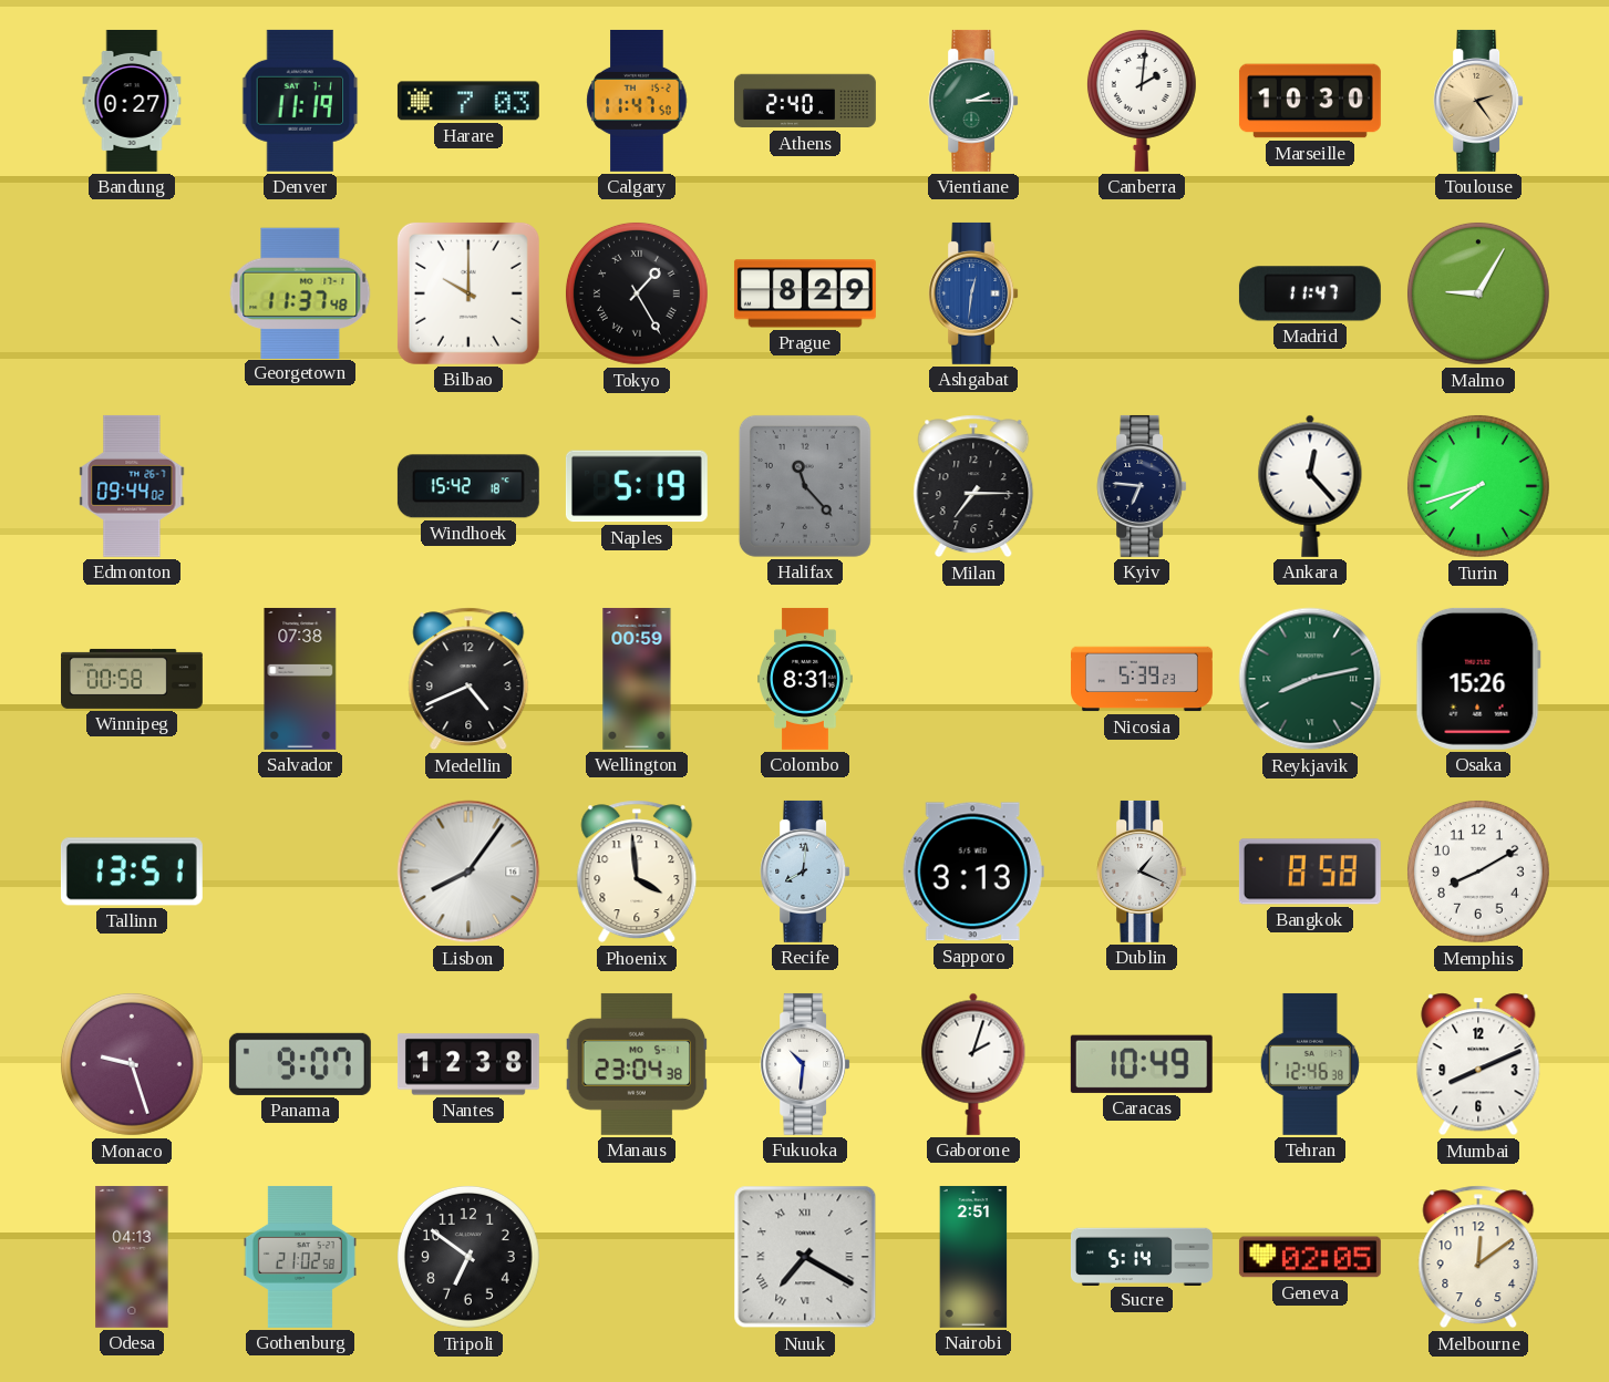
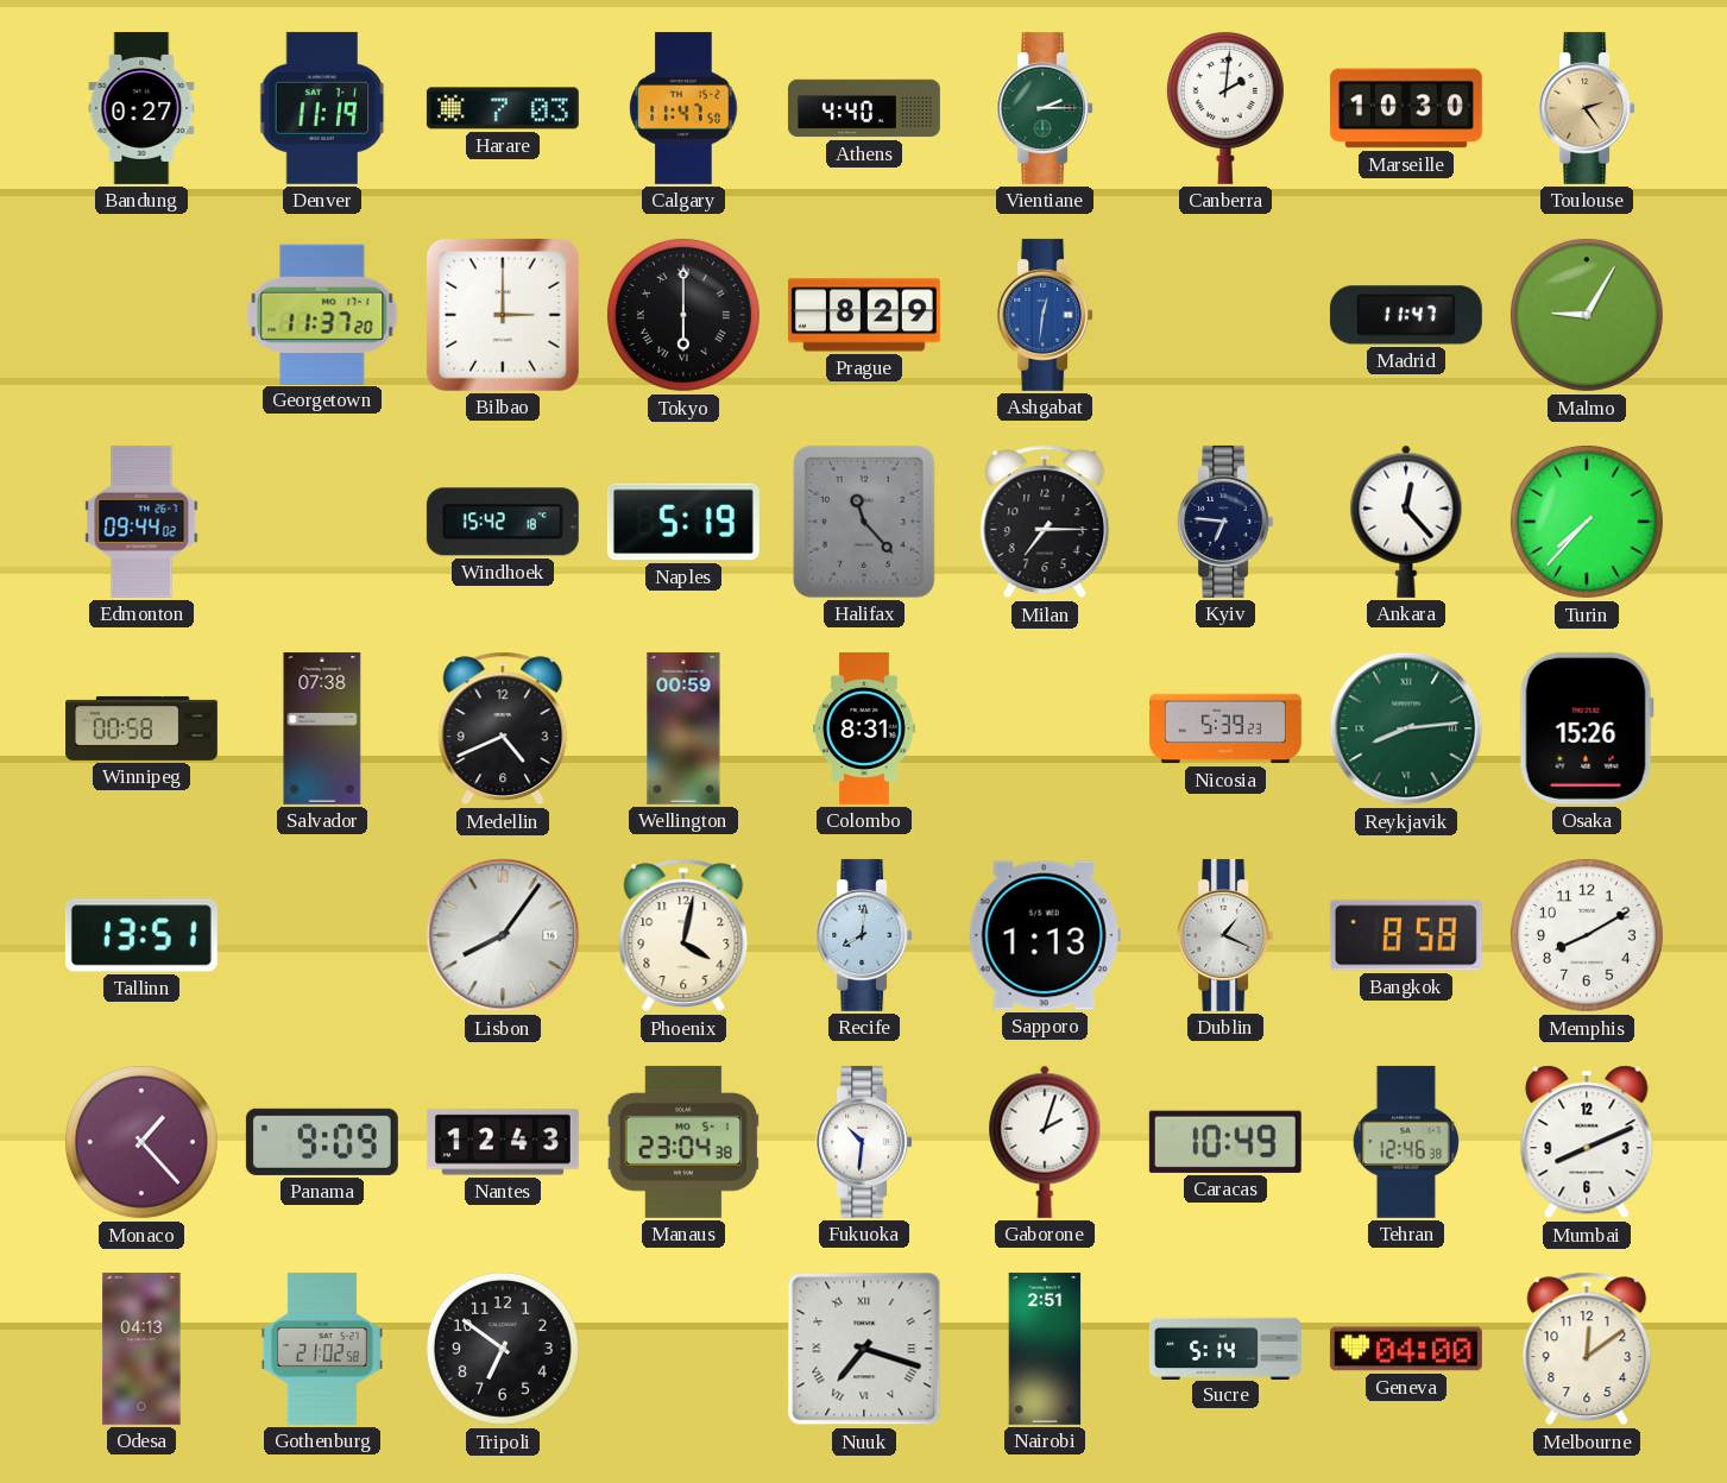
Athens: 2:40 -> 4:40 (864, 108)
Georgetown: 11:37:48 -> 11:37:20 (322, 314)
Bilbao: 10:00 -> 3:00 (503, 315)
Tokyo: 1:25 -> 6:00 (683, 315)
Turin: 7:42 -> 7:37 (1587, 522)
Reykjavik: 8:13 -> 8:14 (1406, 728)
Phoenix: 3:59 -> 4:02 (683, 935)
Sapporo: 3:13 -> 1:13 (1045, 935)
Monaco: 9:27 -> 1:23 (141, 1142)
Panama: 9:07 -> 9:09 (322, 1142)
Nantes: 12:38 -> 12:43 (503, 1142)
Nuuk: 7:20 -> 7:18 (864, 1349)
Geneva: 02:05 -> 04:00 (1406, 1349)
